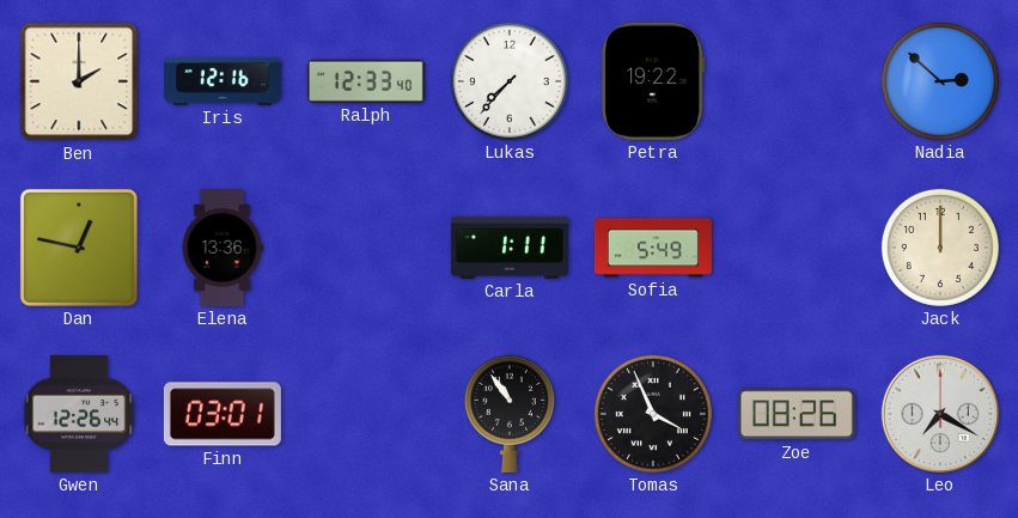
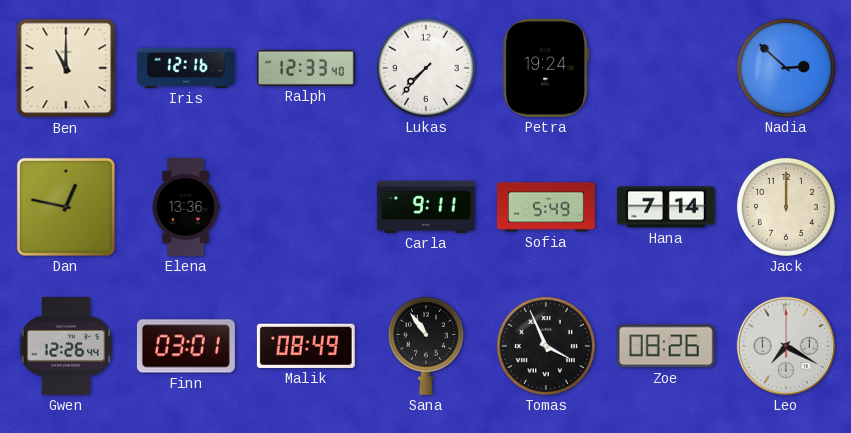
Ben: 2:00 -> 11:00 (66, 68)
Petra: 19:22 -> 19:24 (546, 68)
Carla: 1:11 -> 9:11 (426, 207)
Hana: none -> 7:14 (666, 207)
Malik: none -> 08:49 (306, 346)
